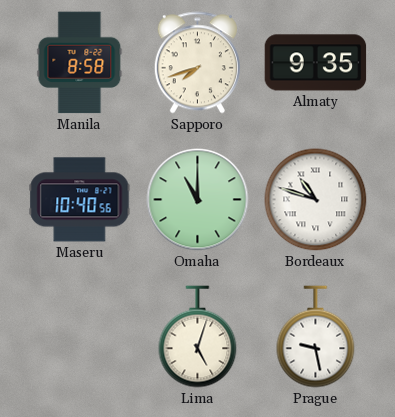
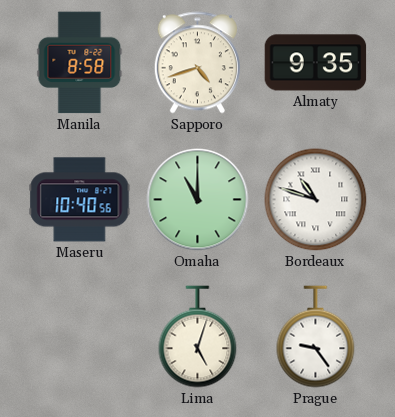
Sapporo: 7:42 -> 4:42 (197, 63)
Prague: 9:28 -> 9:24 (316, 337)
